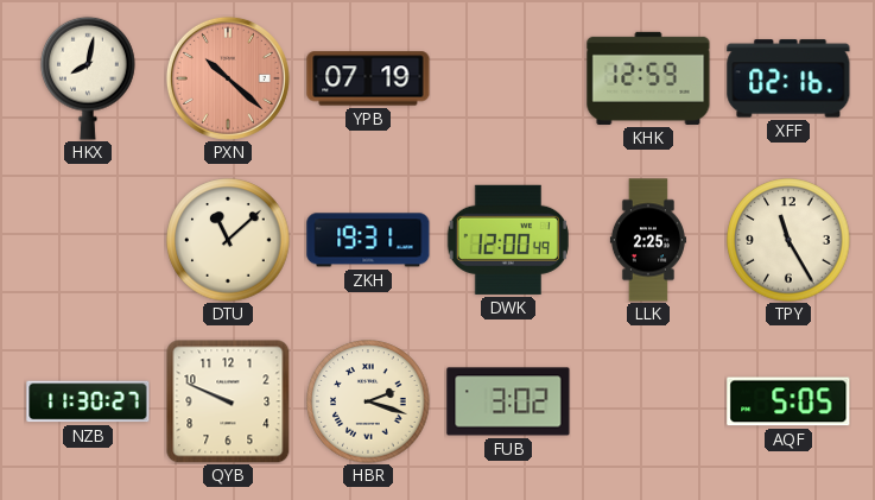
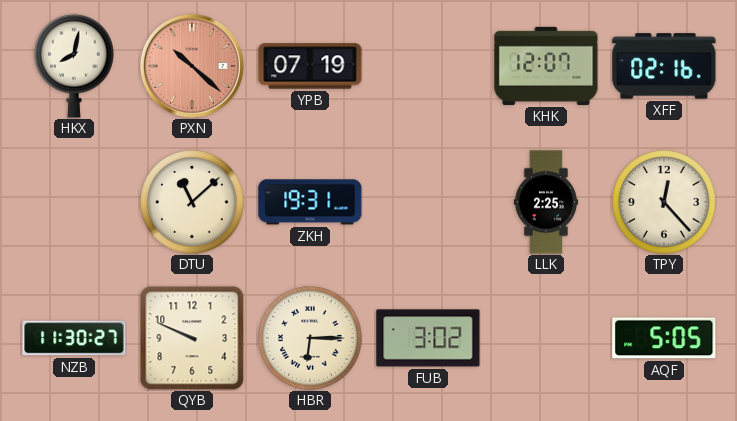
KHK: 12:59 -> 12:07 (546, 66)
DWK: 12:00 -> none (508, 240)
TPY: 11:25 -> 12:23 (664, 202)
HBR: 2:18 -> 6:15 (310, 338)
